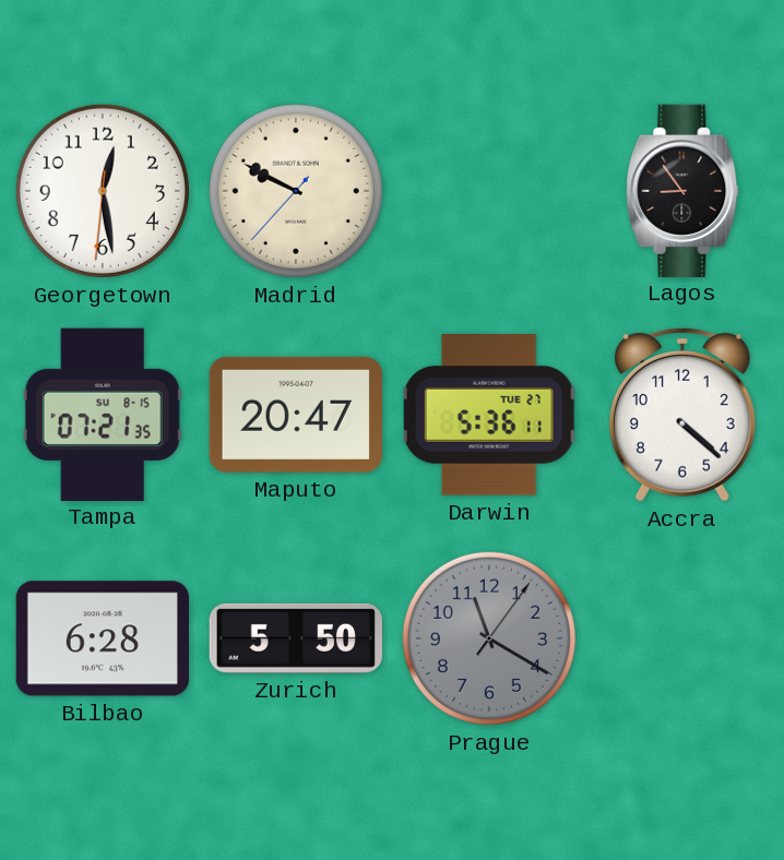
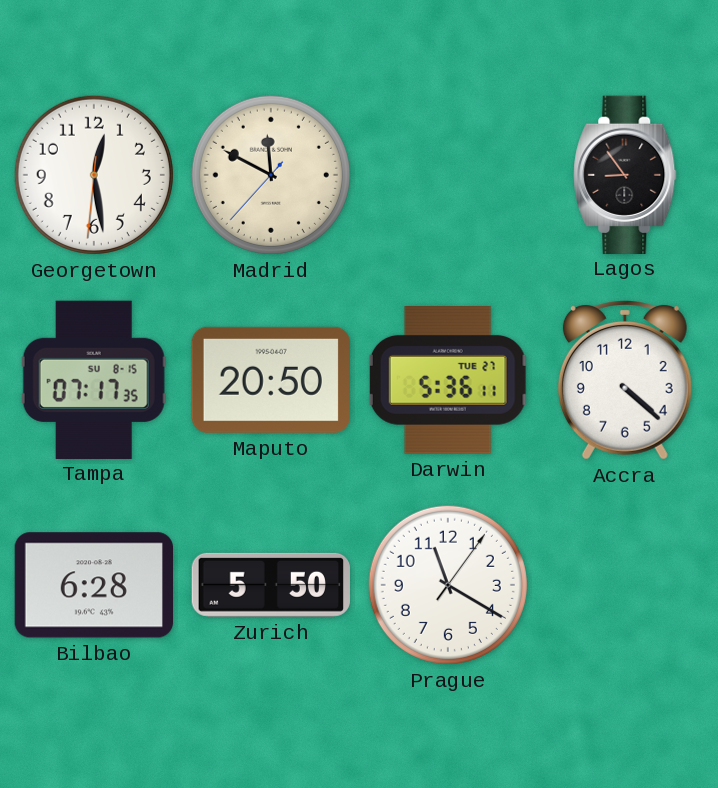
Madrid: 9:49 -> 11:49 (271, 175)
Tampa: 07:21 -> 07:17 (94, 379)
Maputo: 20:47 -> 20:50 (271, 380)
Prague dial: grey -> white (448, 585)
